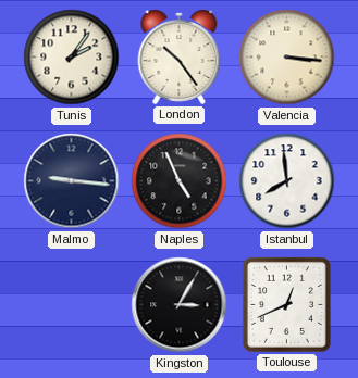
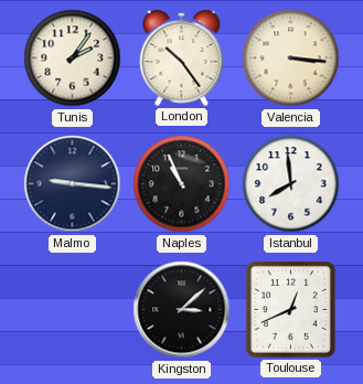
Naples: 4:56 -> 10:56 (182, 184)
Kingston: 3:05 -> 3:08 (182, 310)
